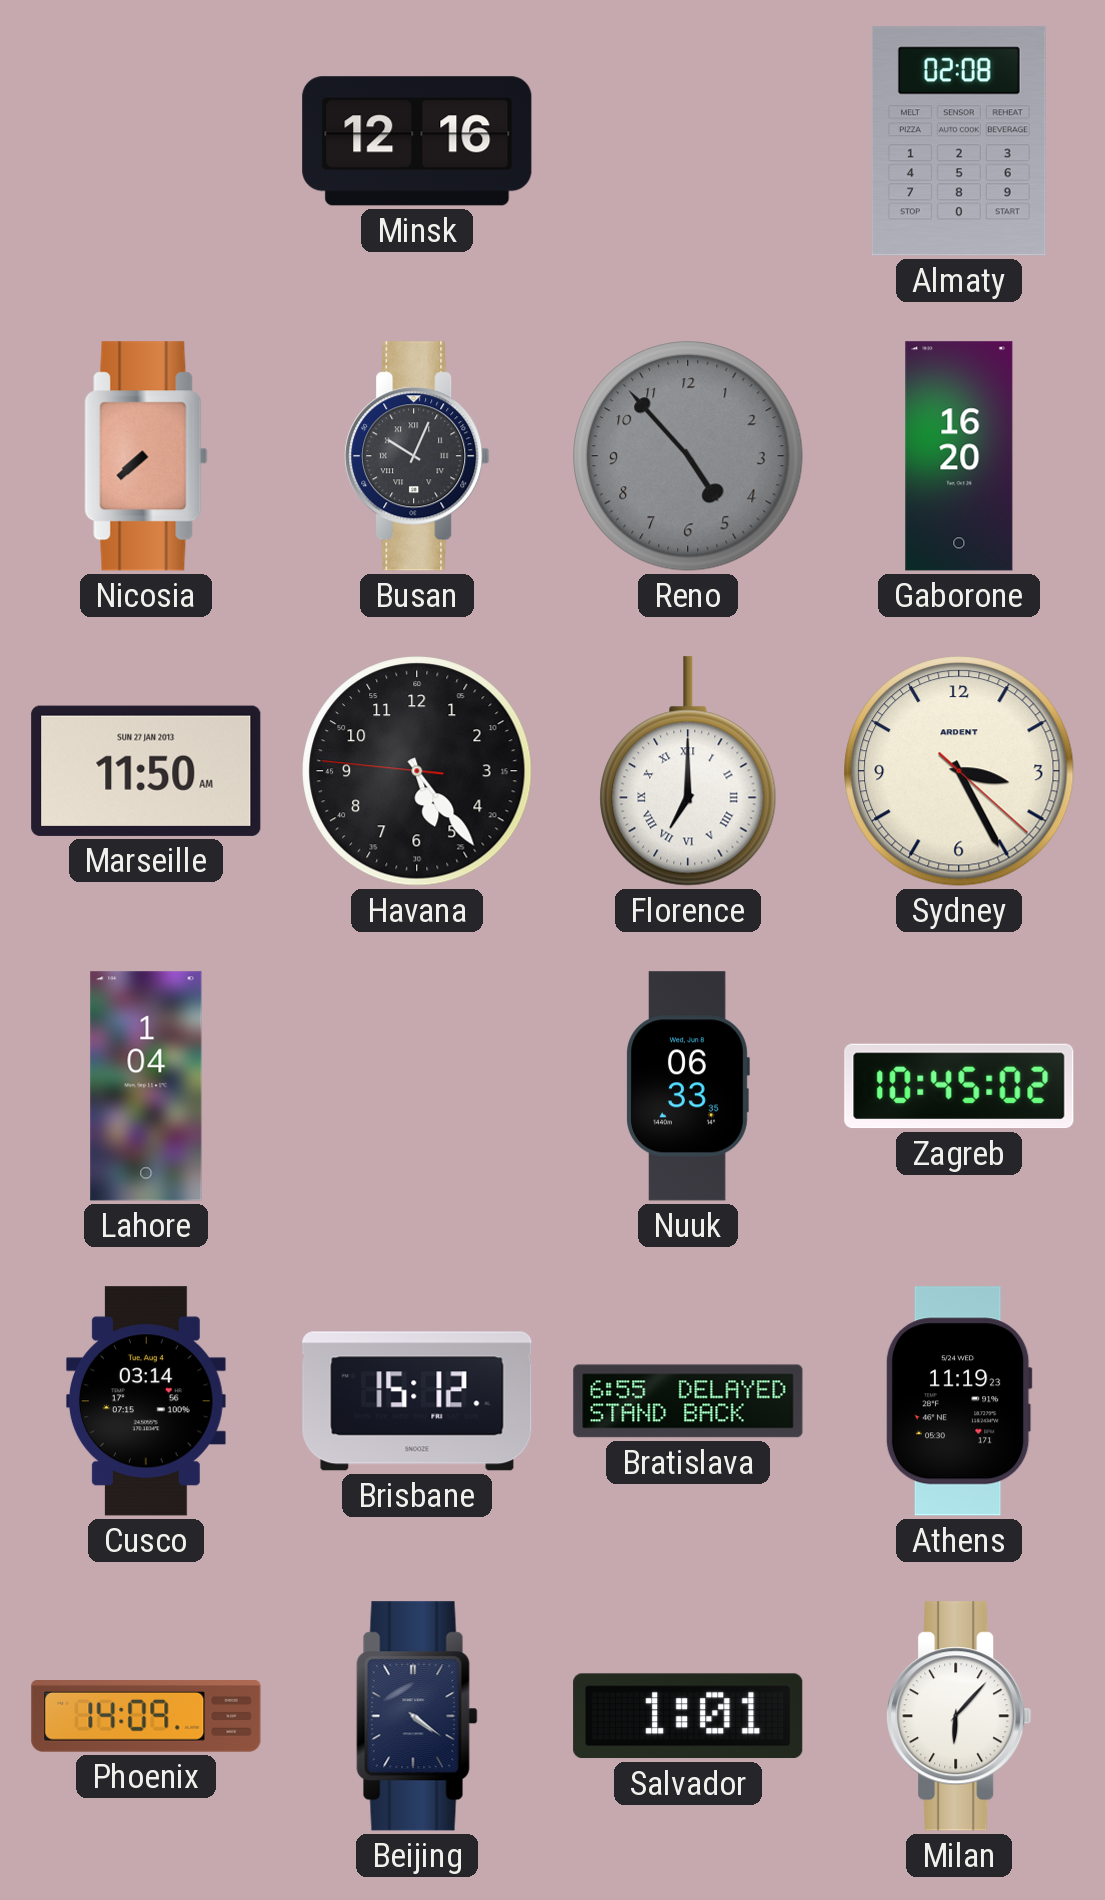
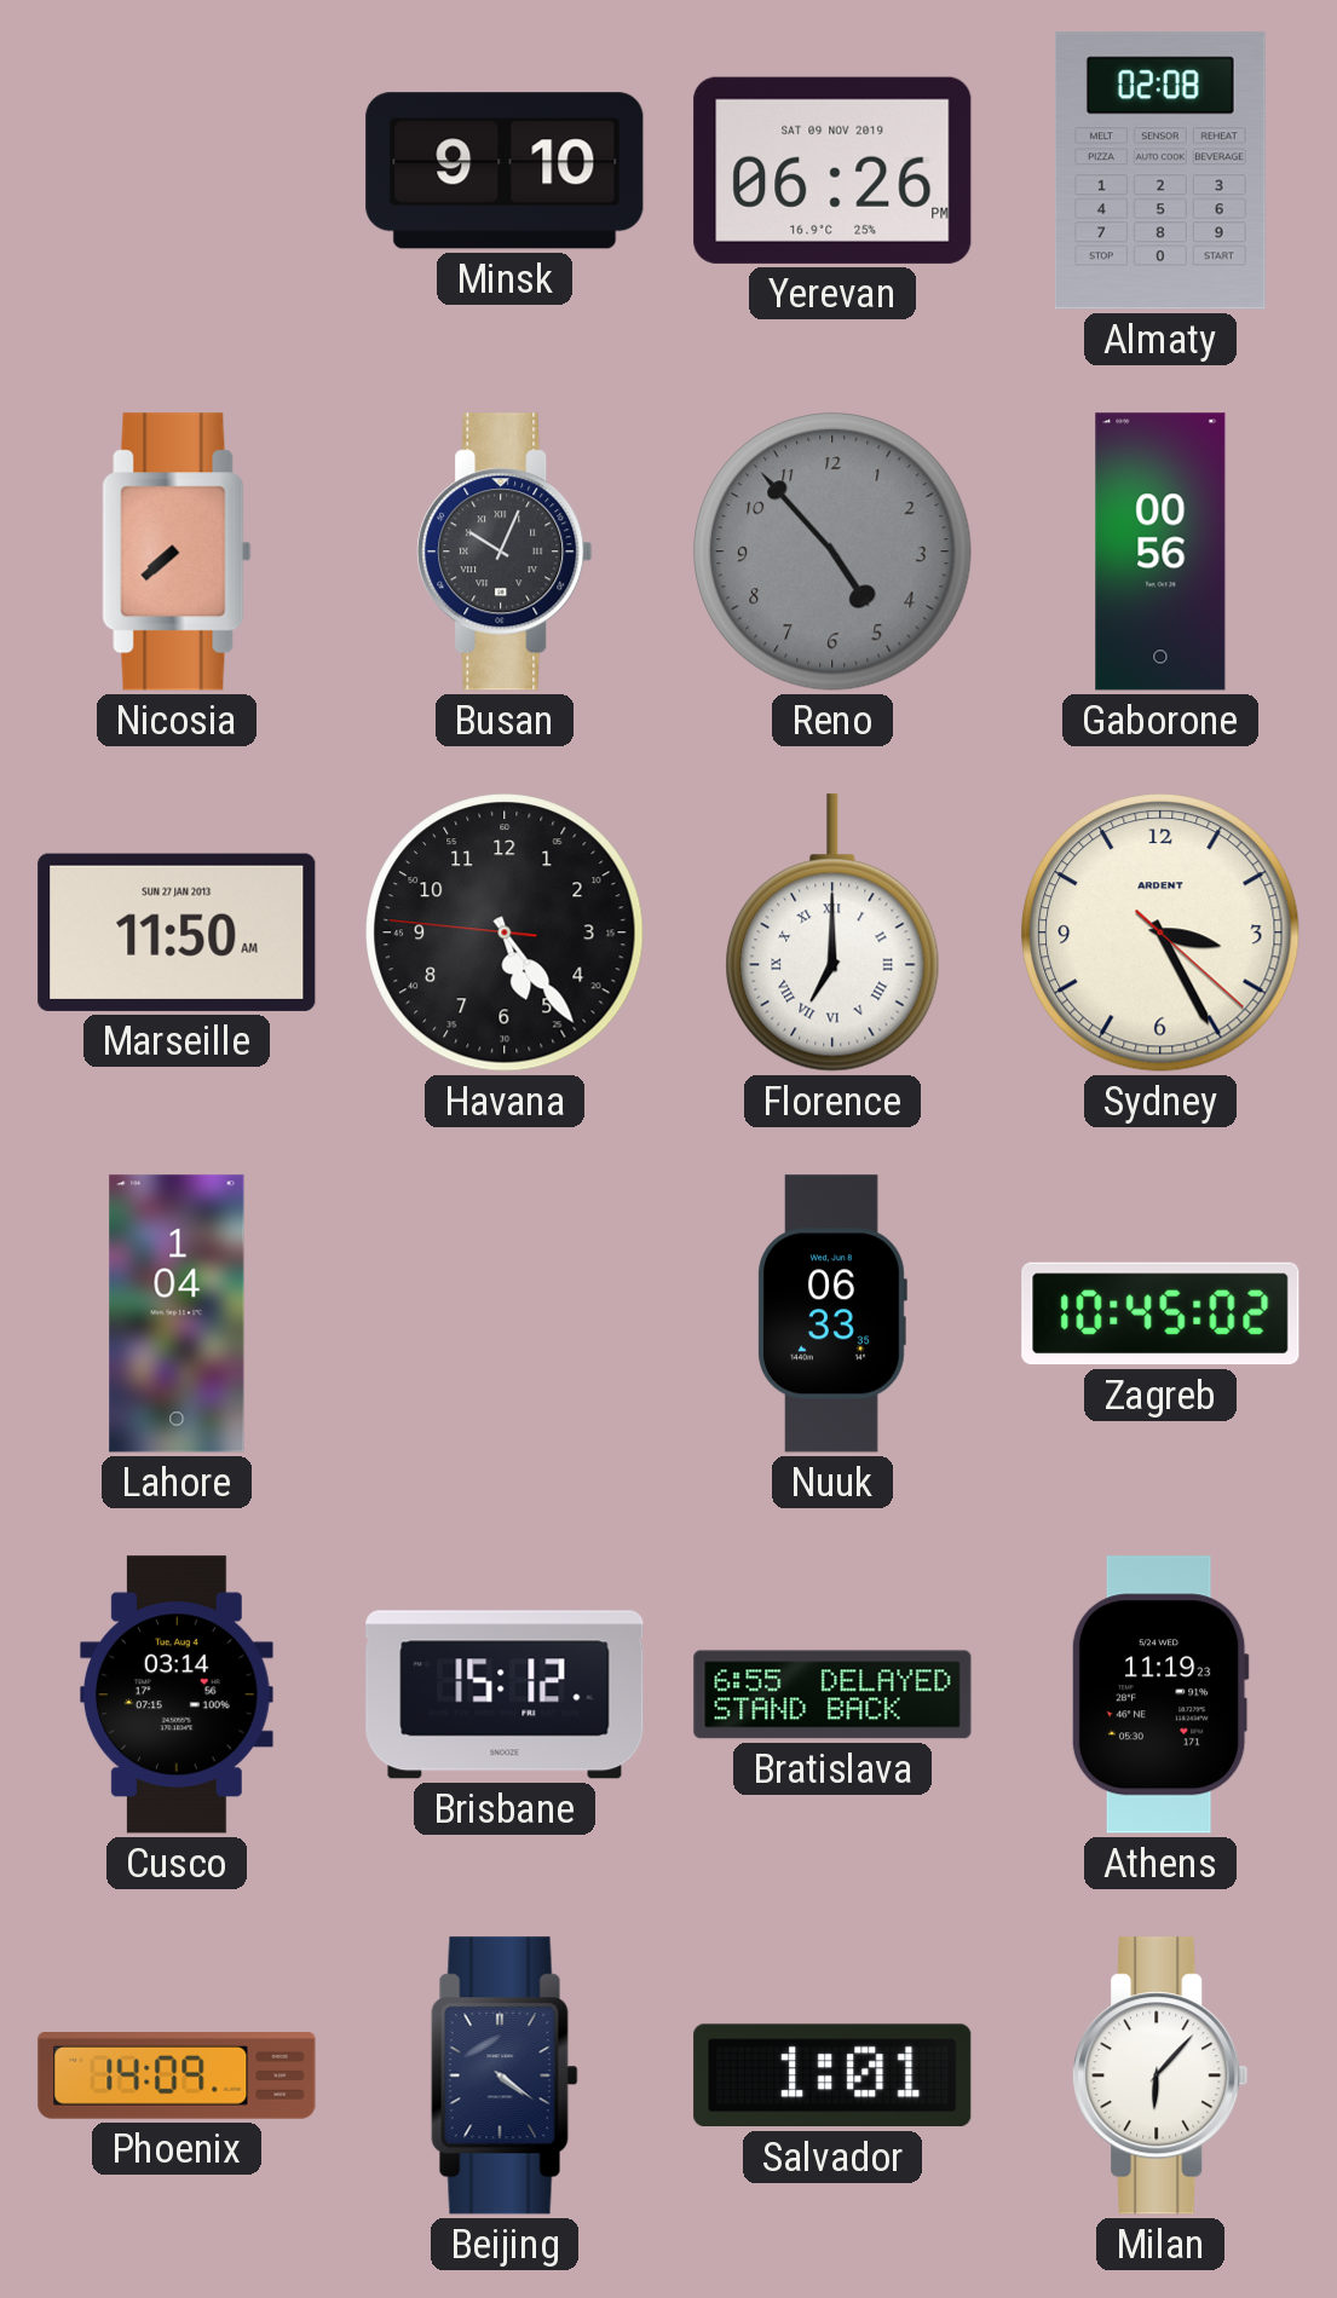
Minsk: 12:16 -> 9:10 (505, 171)
Yerevan: none -> 06:26 (832, 171)
Gaborone: 16:20 -> 00:56 (1160, 552)
